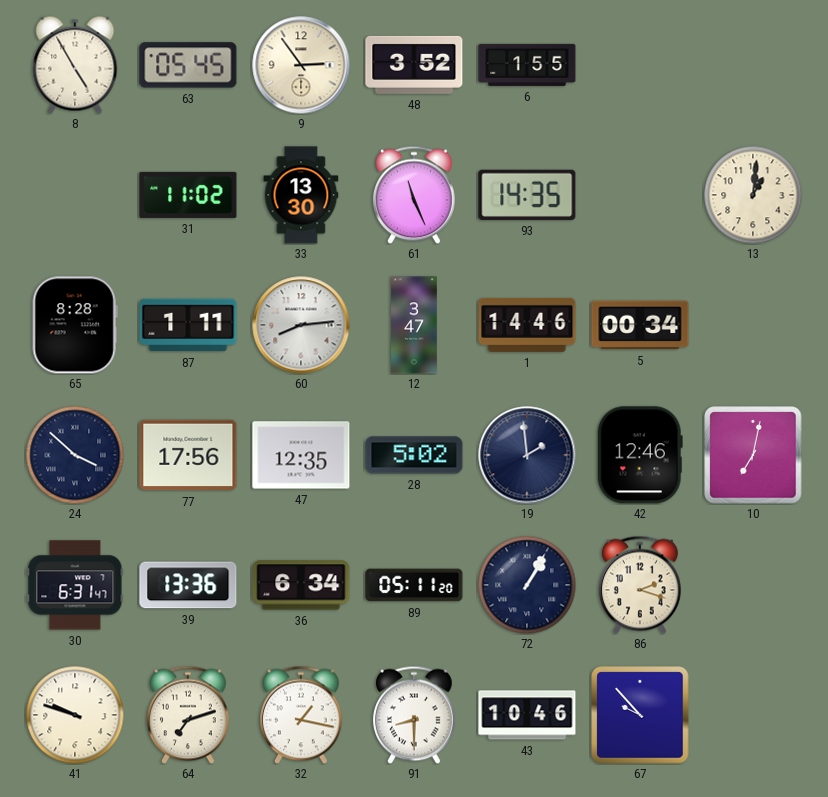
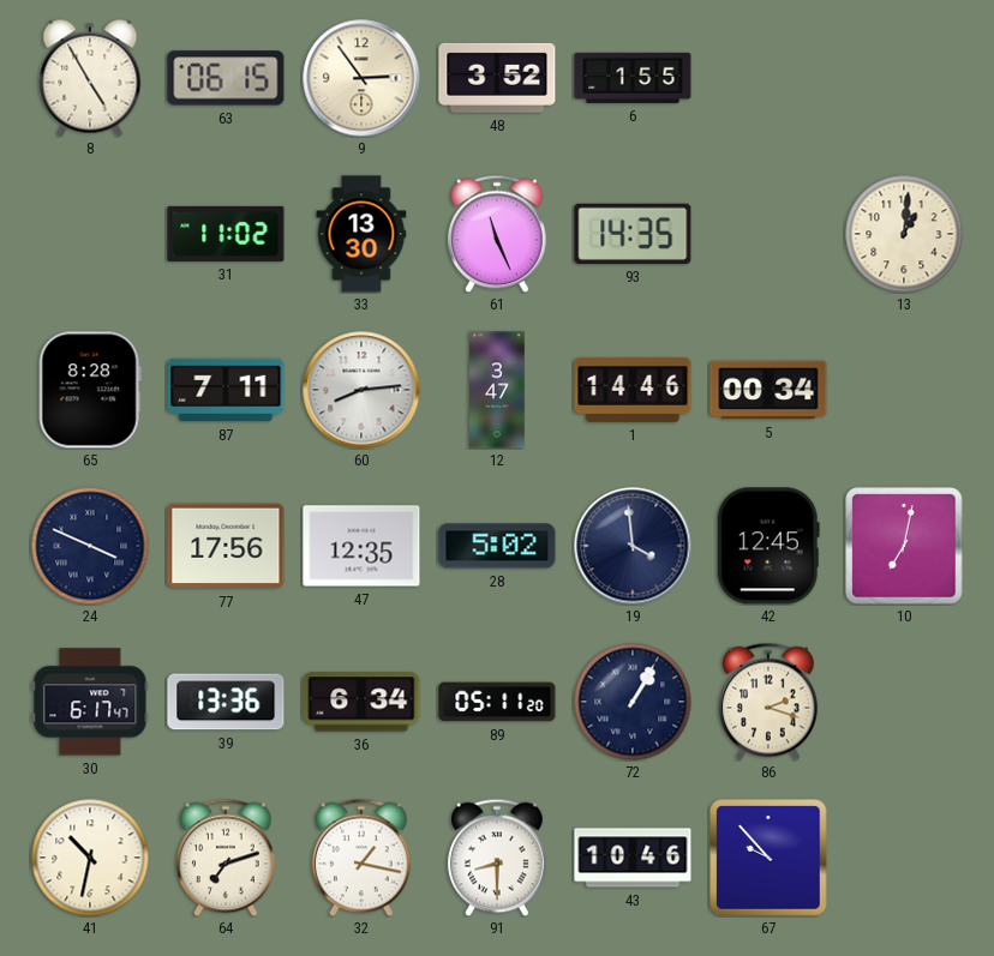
63: 05:45 -> 06:15 (226, 78)
87: 1:11 -> 7:11 (226, 390)
24: 3:52 -> 3:49 (90, 546)
19: 1:59 -> 3:59 (633, 546)
42: 12:46 -> 12:45 (768, 546)
30: 6:31 -> 6:17 (90, 702)
41: 9:48 -> 10:32 (90, 858)
